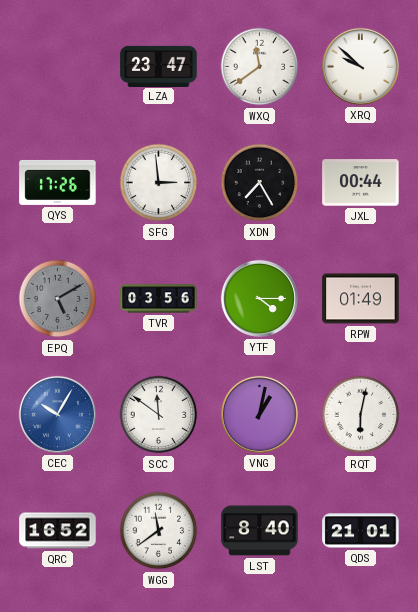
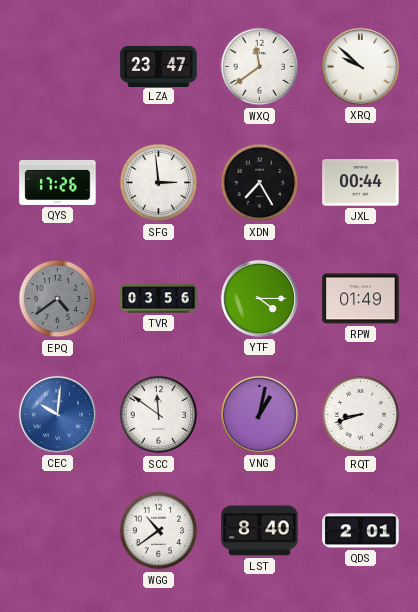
EPQ: 5:10 -> 4:39 (58, 299)
CEC: 10:05 -> 10:01 (57, 414)
RQT: 6:02 -> 8:42 (361, 415)
QRC: 16:52 -> none (58, 531)
WGG: 11:39 -> 10:39 (159, 531)
QDS: 21:01 -> 2:01 (361, 531)
